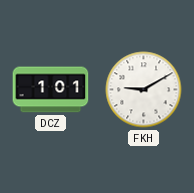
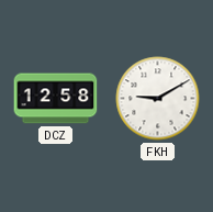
DCZ: 1:01 -> 12:58 (56, 99)
